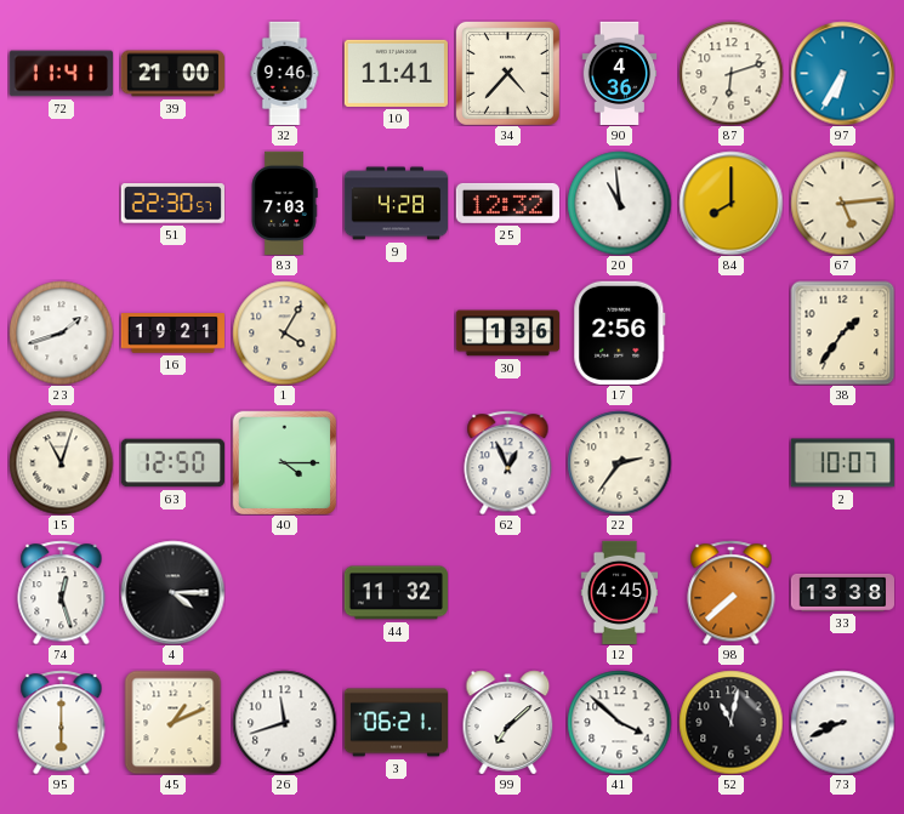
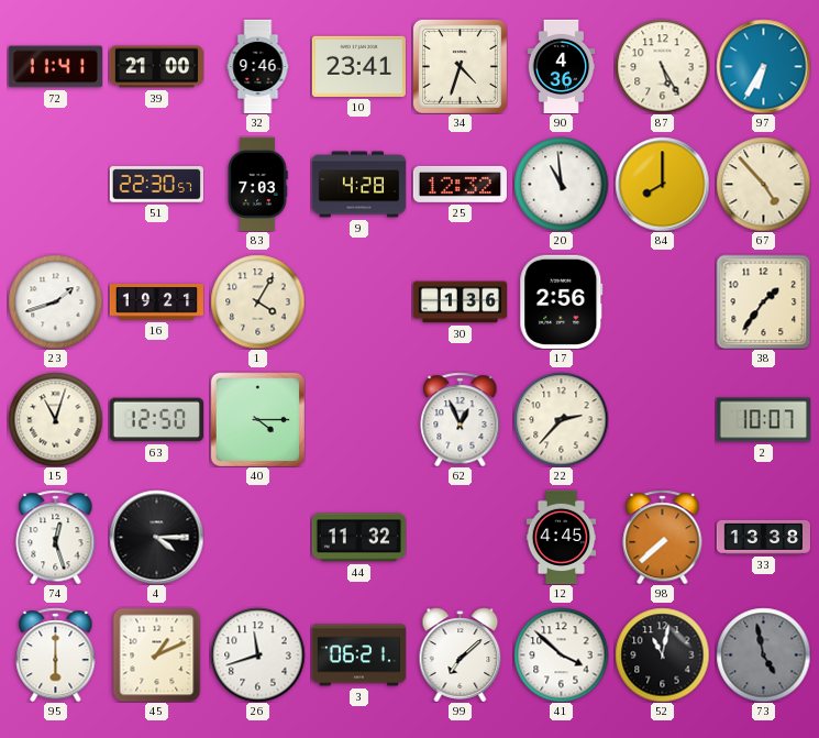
10: 11:41 -> 23:41 (358, 66)
34: 4:37 -> 4:33 (460, 66)
87: 6:12 -> 5:25 (662, 66)
67: 5:14 -> 4:53 (763, 184)
22: 2:36 -> 2:37 (561, 419)
73: 8:41 -> 4:58 (763, 654)
73 dial: white -> grey (763, 654)
